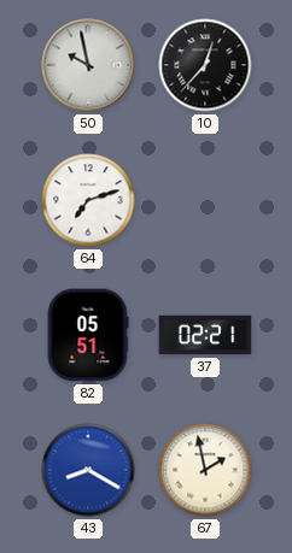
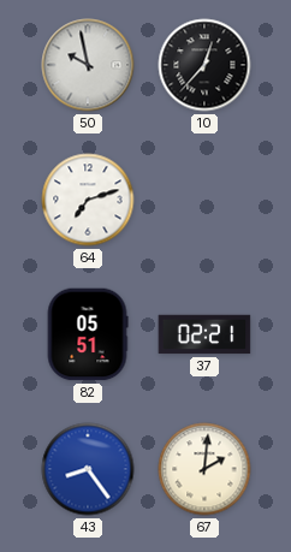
43: 8:20 -> 8:24 (88, 469)
67: 1:58 -> 2:01 (204, 469)
